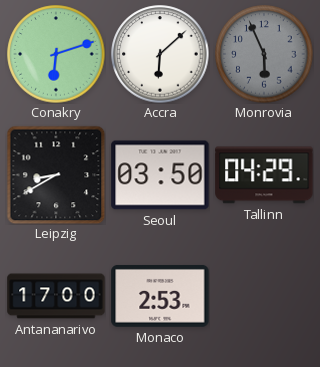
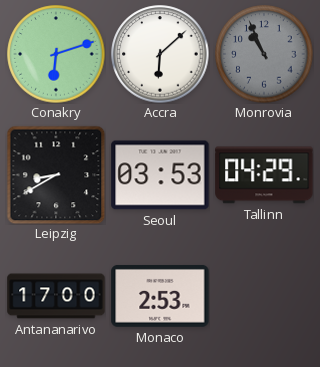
Monrovia: 5:56 -> 10:56 (264, 54)
Seoul: 03:50 -> 03:53 (160, 175)
